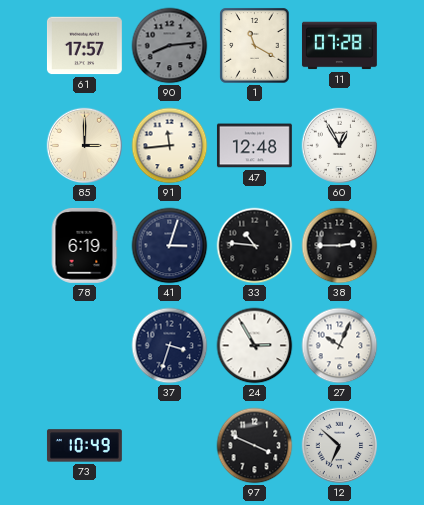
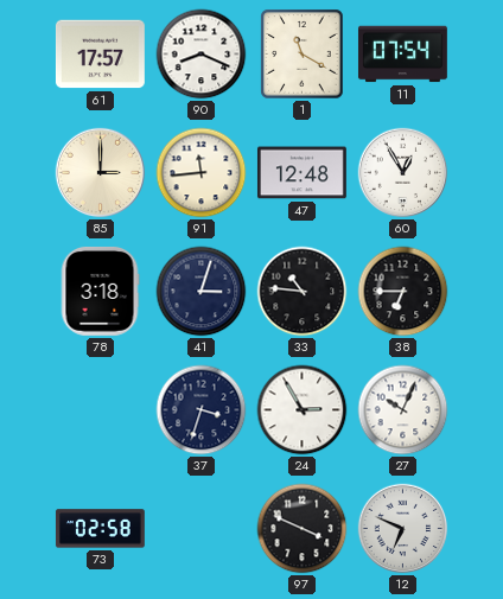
90: 8:14 -> 8:19 (202, 55)
90 dial: grey -> white (202, 55)
11: 07:28 -> 07:54 (402, 55)
78: 6:19 -> 3:18 (100, 291)
38: 2:45 -> 6:45 (403, 292)
73: 10:49 -> 02:58 (100, 529)
12: 6:52 -> 6:49 (403, 529)
